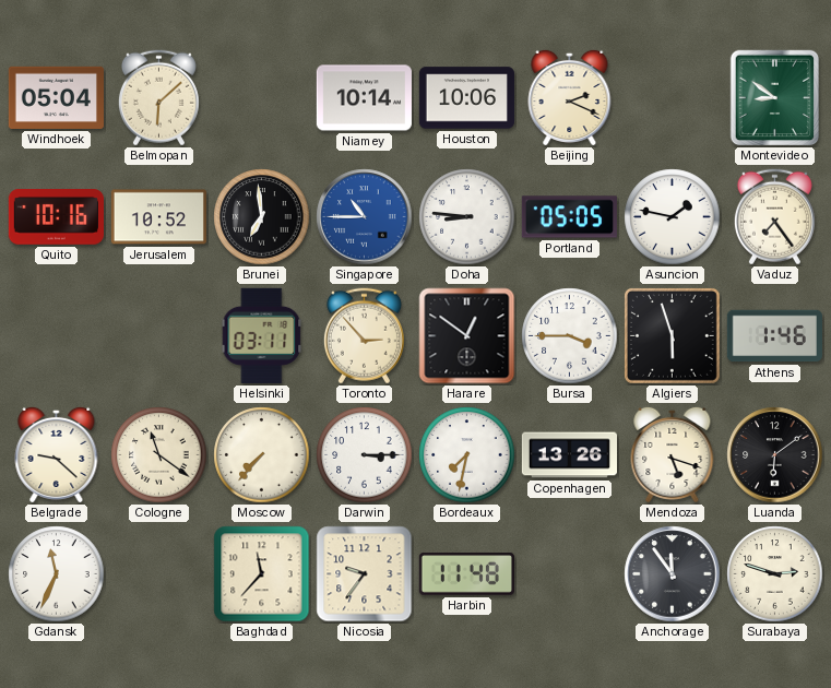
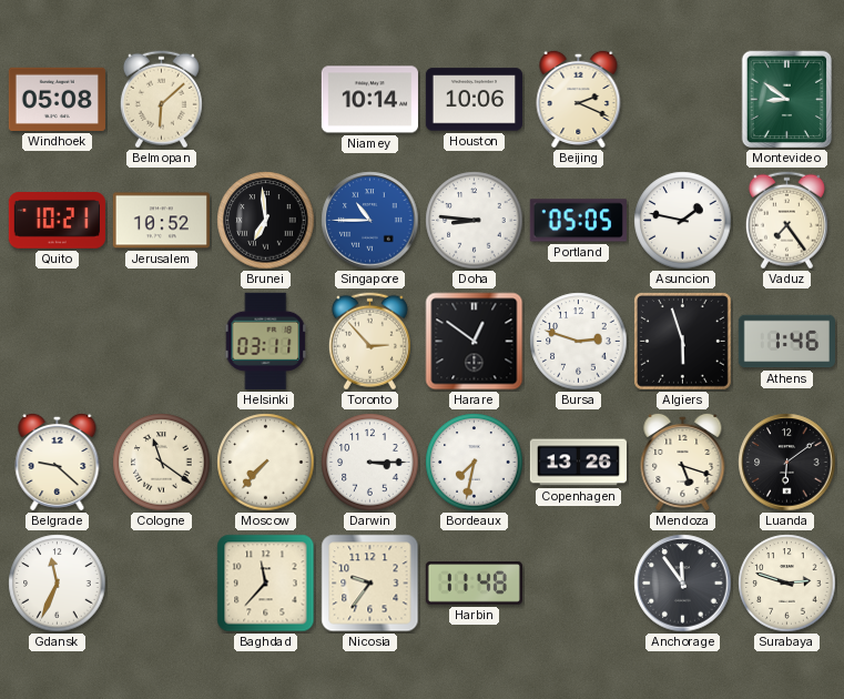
Windhoek: 05:04 -> 05:08 (57, 99)
Quito: 10:16 -> 10:21 (57, 221)
Bursa: 3:45 -> 2:48 (579, 342)
